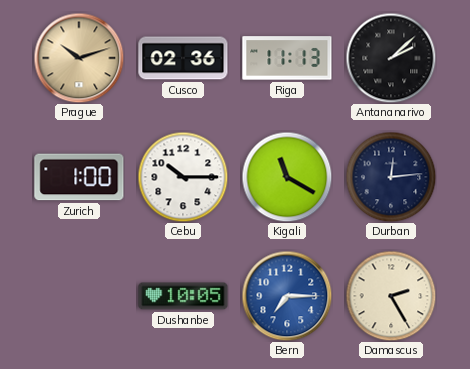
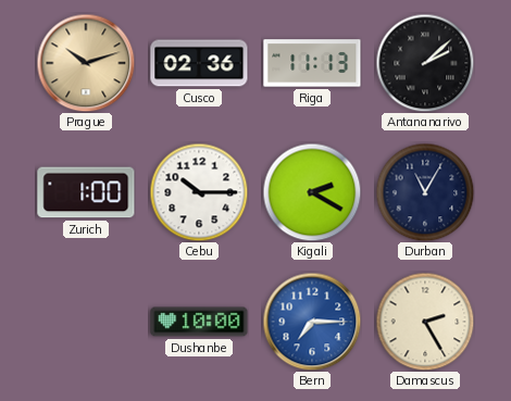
Kigali: 11:20 -> 2:20 (312, 192)
Durban: 12:14 -> 11:05 (425, 192)
Dushanbe: 10:05 -> 10:00 (199, 322)
